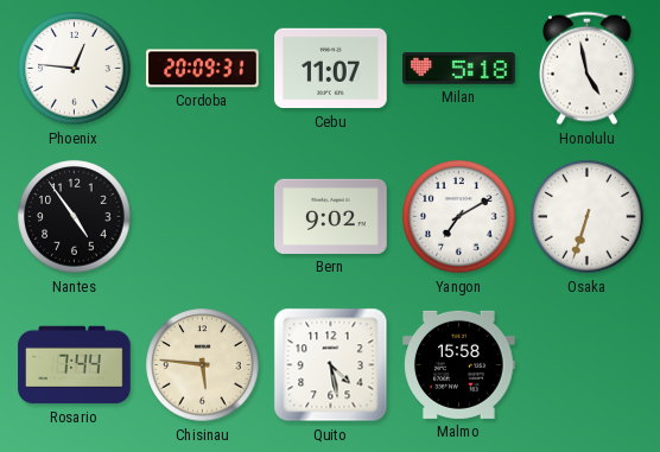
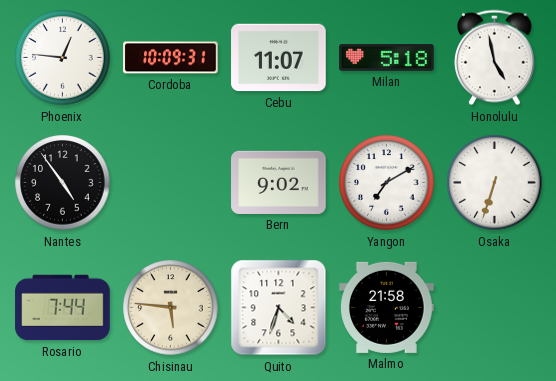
Cordoba: 20:09 -> 10:09 (171, 58)
Quito: 4:28 -> 4:33 (279, 308)
Malmo: 15:58 -> 21:58 (387, 307)
